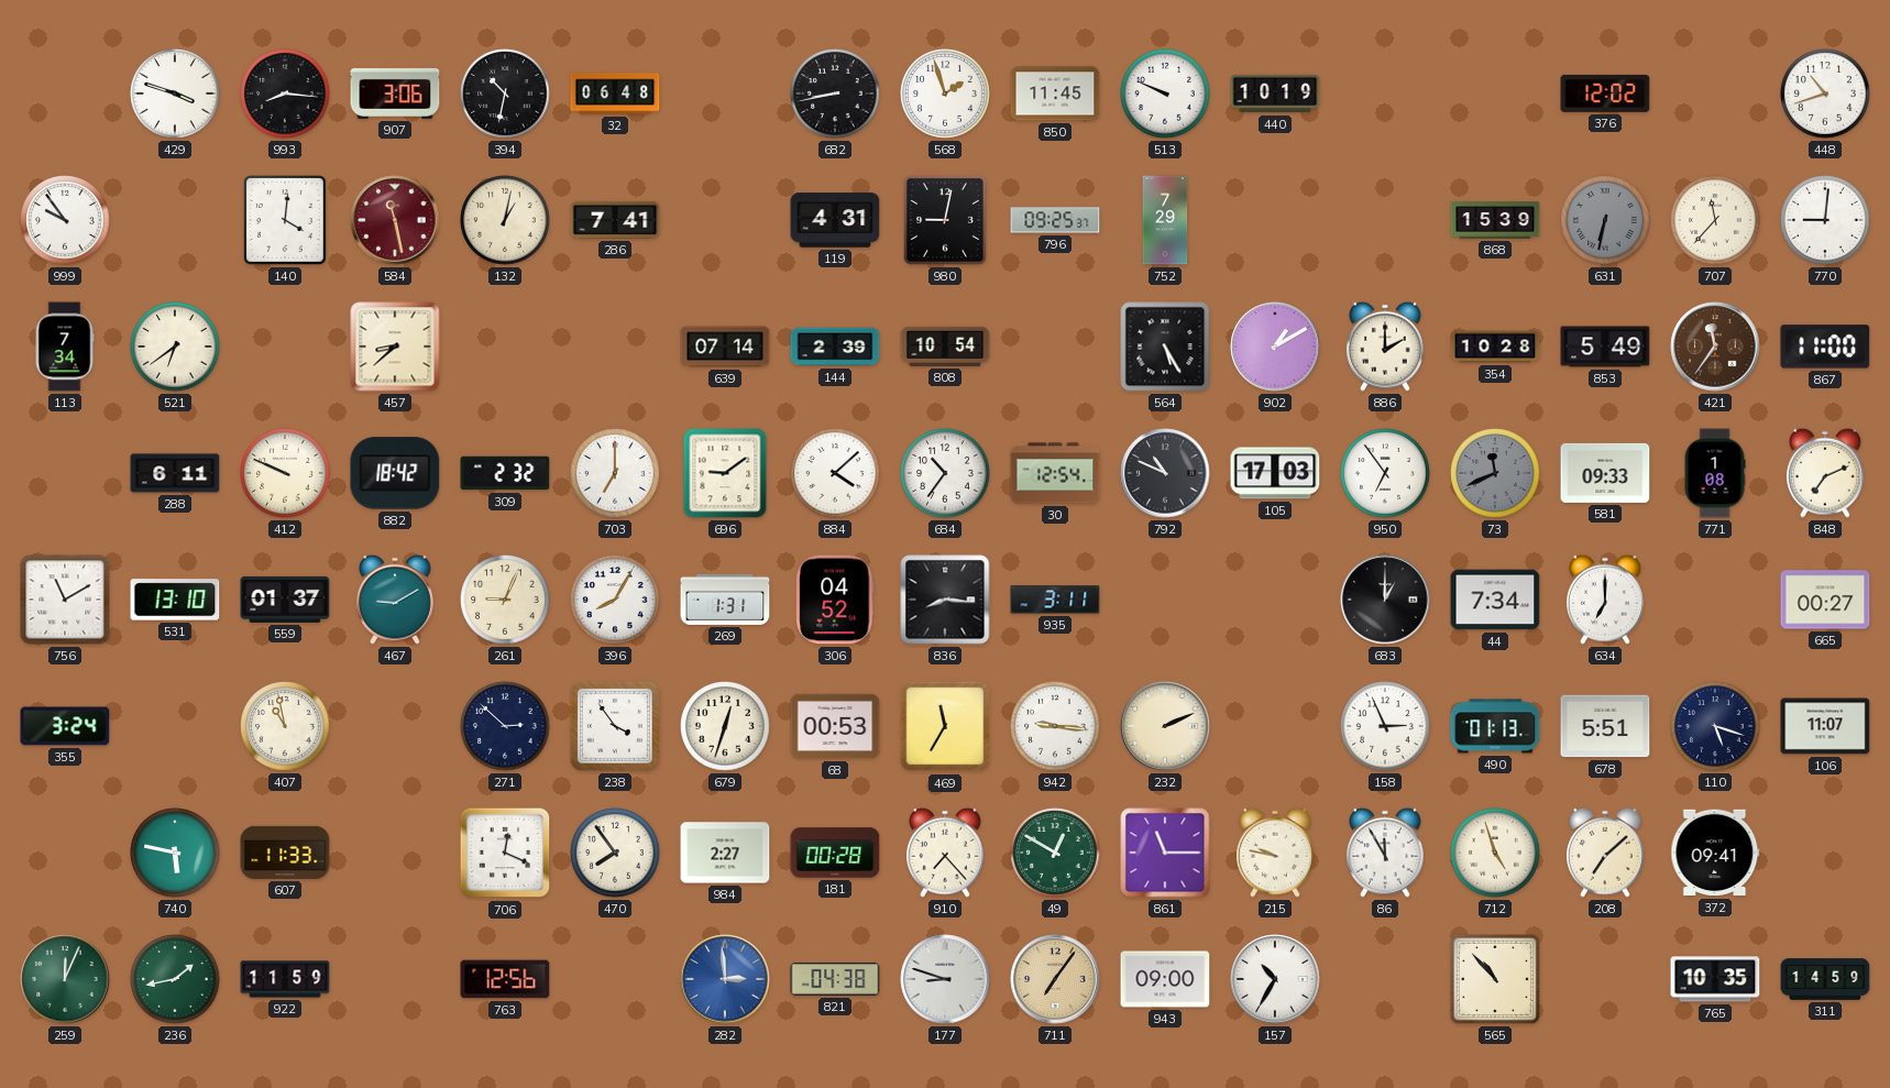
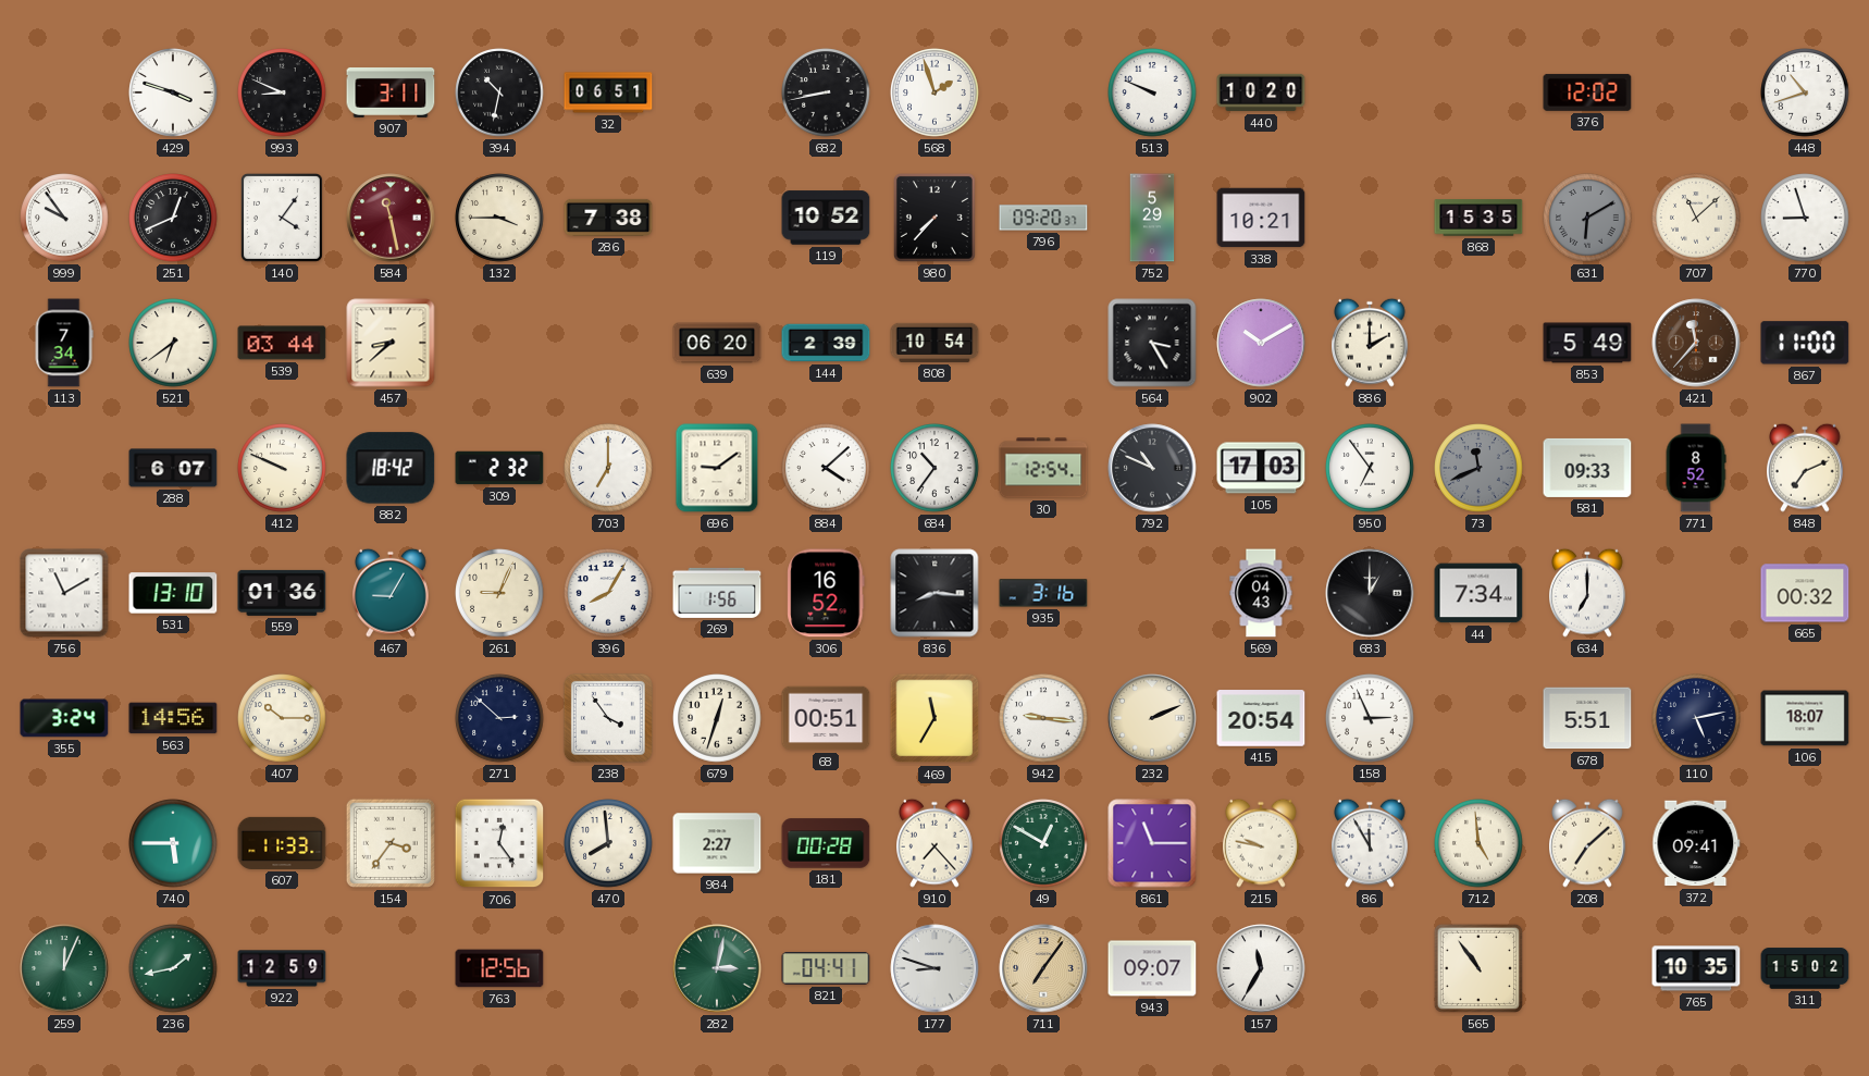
993: 8:16 -> 8:49 (282, 92)
907: 3:06 -> 3:11 (391, 92)
32: 06:48 -> 06:51 (608, 92)
850: 11:45 -> none (1055, 94)
440: 10:19 -> 10:20 (1261, 92)
251: none -> 12:41 (173, 218)
140: 4:01 -> 4:06 (282, 218)
132: 1:02 -> 3:45 (499, 218)
286: 7:41 -> 7:38 (608, 218)
119: 4:31 -> 10:52 (826, 218)
980: 9:02 -> 7:37 (934, 218)
796: 09:25 -> 09:20 (1043, 218)
752: 7:29 -> 5:29 (1152, 218)
338: none -> 10:21 (1261, 218)
868: 15:39 -> 15:35 (1478, 218)
631: 6:32 -> 6:10 (1587, 218)
707: 11:37 -> 11:08 (1696, 218)
770: 9:01 -> 8:57 (1805, 218)
539: none -> 03:44 (282, 343)
639: 07:14 -> 06:20 (717, 343)
564: 5:25 -> 3:25 (1152, 343)
902: 1:10 -> 10:10 (1261, 343)
354: 10:28 -> none (1495, 347)
421: 11:36 -> 11:37 (1696, 343)
288: 6:11 -> 6:07 (173, 468)
771: 1:08 -> 8:52 (1696, 468)
559: 01:37 -> 01:36 (282, 593)
467: 9:10 -> 9:05 (392, 593)
269: 1:31 -> 1:56 (717, 593)
306: 04:52 -> 16:52 (826, 593)
935: 3:11 -> 3:16 (1043, 593)
569: none -> 04:43 (1261, 593)
665: 00:27 -> 00:32 (1805, 593)
563: none -> 14:56 (173, 718)
407: 10:58 -> 10:15 (282, 718)
68: 00:53 -> 00:51 (826, 718)
415: none -> 20:54 (1261, 718)
490: 01:13 -> none (1495, 726)
110: 5:18 -> 5:13 (1696, 718)
106: 11:07 -> 18:07 (1805, 718)
740: 5:47 -> 5:45 (173, 843)
154: none -> 3:36 (391, 843)
706: 12:19 -> 12:24 (499, 843)
470: 7:54 -> 7:59 (608, 843)
712: 4:57 -> 4:59 (1478, 843)
922: 11:59 -> 12:59 (282, 968)
282: 2:59 -> 3:02 (717, 968)
282 dial: blue -> green (717, 968)
821: 04:38 -> 04:41 (826, 968)
943: 09:00 -> 09:07 (1152, 968)
157: 10:35 -> 11:35 (1261, 968)
565: 10:53 -> 10:54 (1478, 968)
311: 14:59 -> 15:02 (1805, 968)
